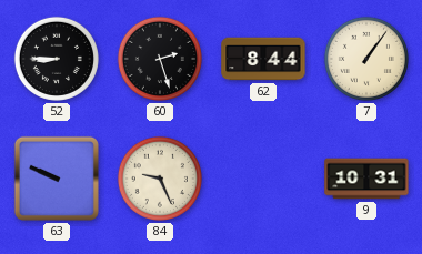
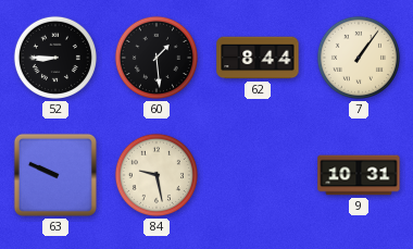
60: 2:27 -> 1:29 (157, 58)
84: 9:26 -> 9:28 (157, 175)
